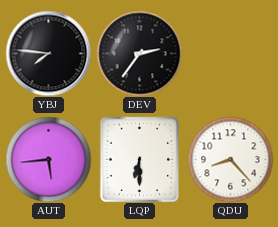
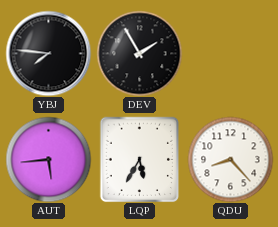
DEV: 2:36 -> 1:55 (139, 53)
LQP: 6:30 -> 5:35 (140, 159)
